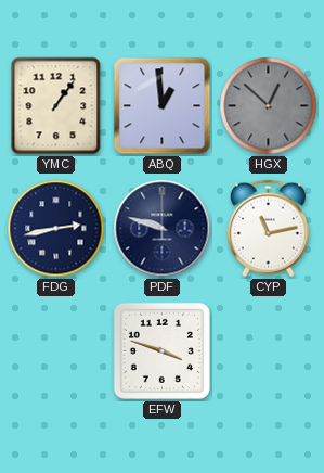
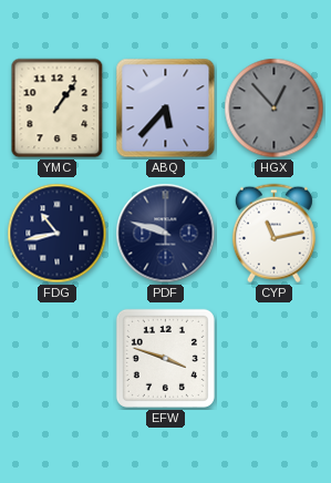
ABQ: 12:59 -> 5:37 (166, 109)
HGX: 12:52 -> 12:53 (275, 109)
FDG: 2:43 -> 10:43 (58, 234)
